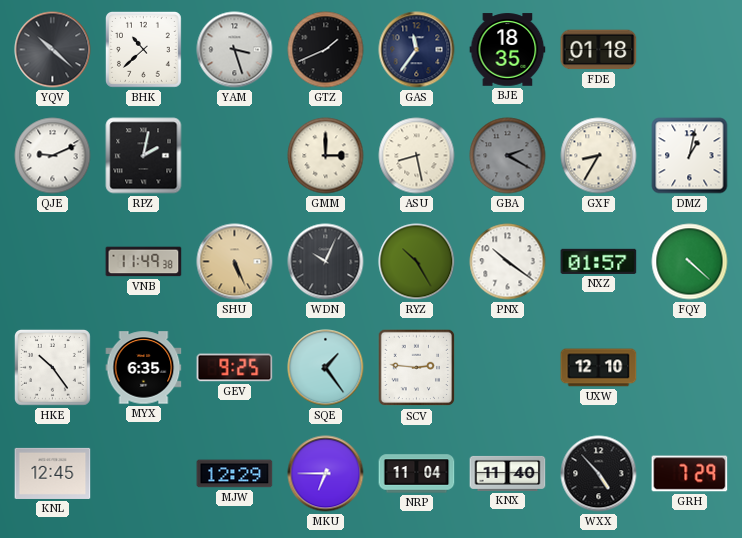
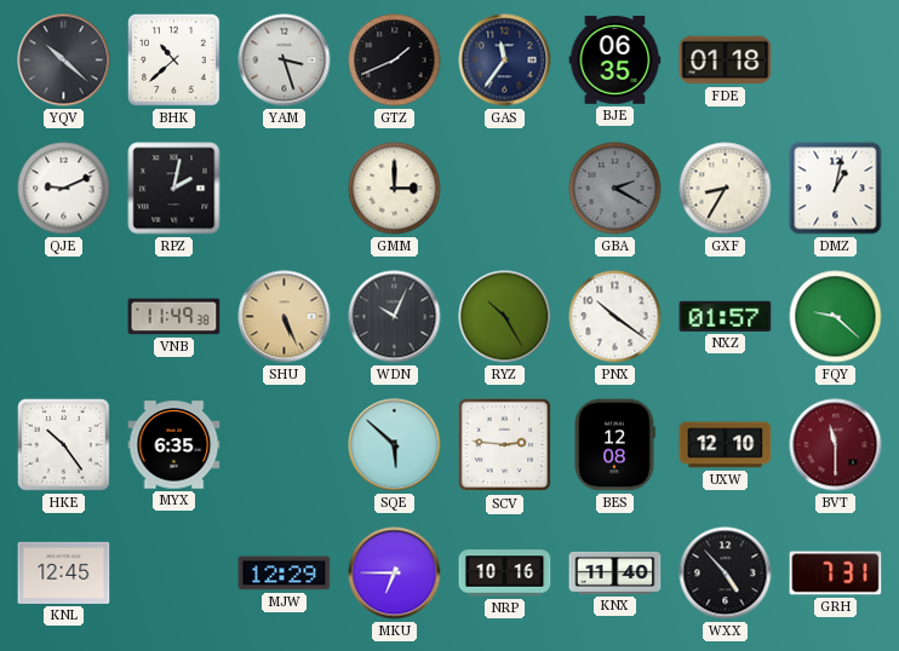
BJE: 18:35 -> 06:35 (615, 61)
ASU: 8:28 -> none (417, 156)
FQY: 4:22 -> 9:22 (836, 317)
GEV: 9:25 -> none (235, 368)
SQE: 1:24 -> 5:52 (395, 445)
BES: none -> 12:08 (614, 445)
BVT: none -> 11:30 (836, 445)
NRP: 11:04 -> 10:16 (505, 574)
GRH: 7:29 -> 7:31 (836, 574)
